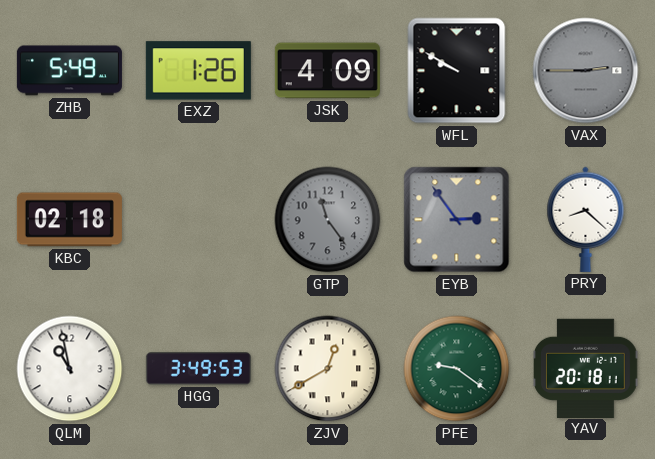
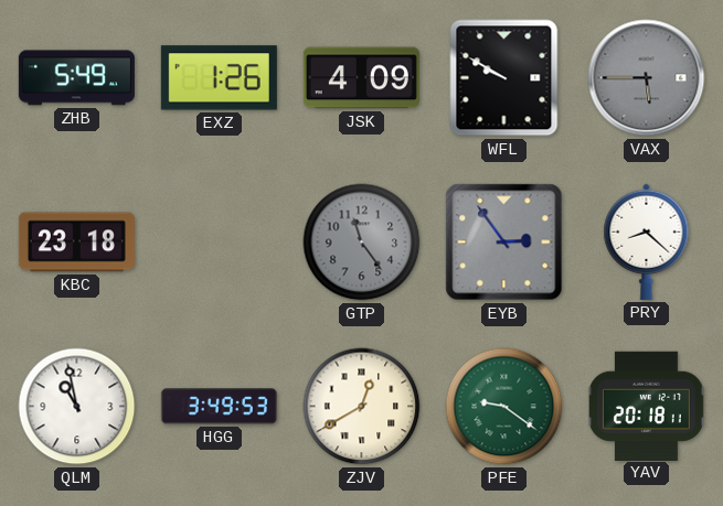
VAX: 2:45 -> 5:45 (647, 78)
KBC: 02:18 -> 23:18 (76, 243)
